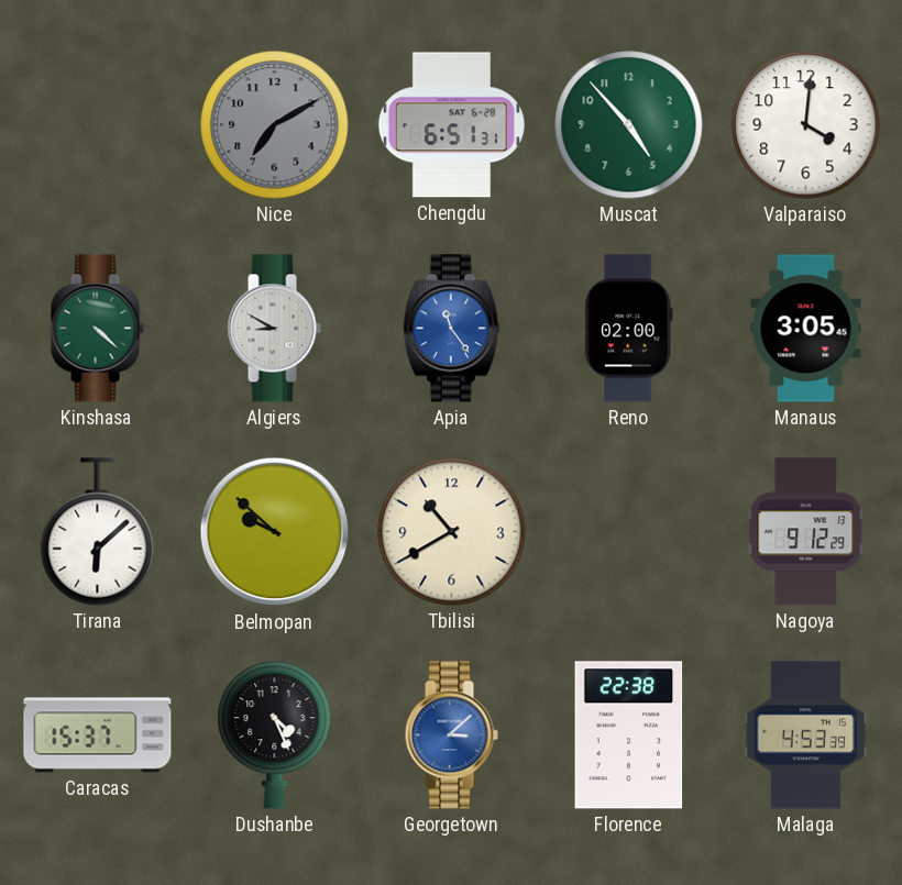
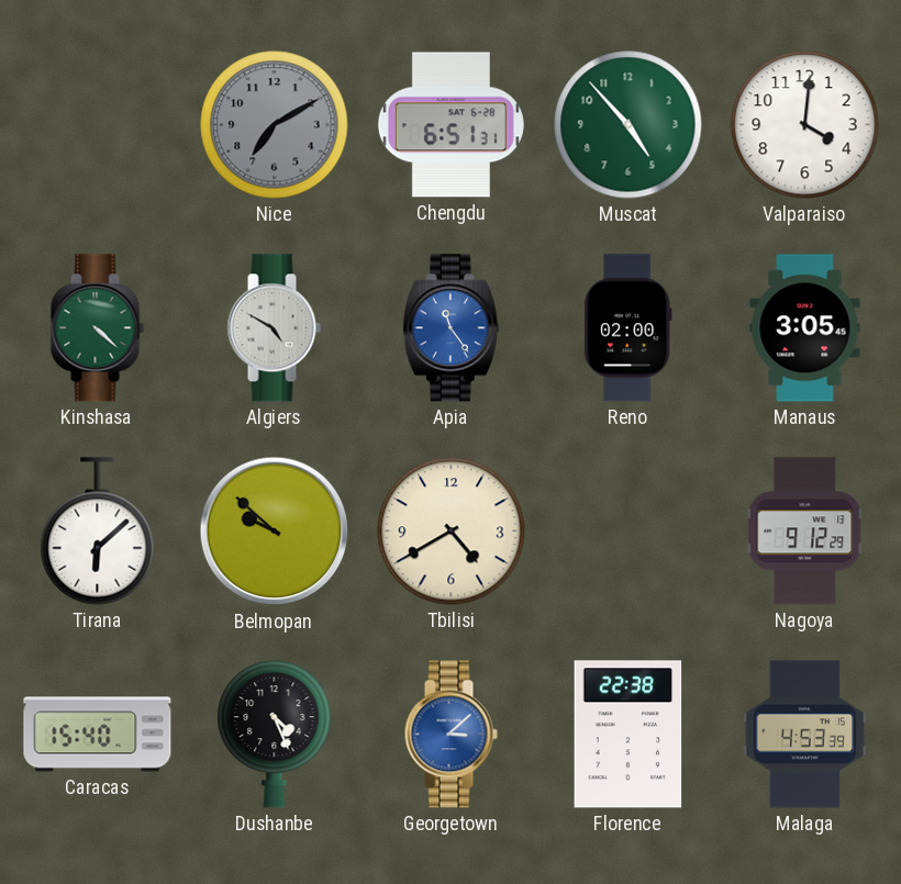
Algiers: 8:50 -> 4:50 (274, 328)
Tbilisi: 10:40 -> 4:40 (452, 531)
Caracas: 15:37 -> 15:40 (98, 735)
